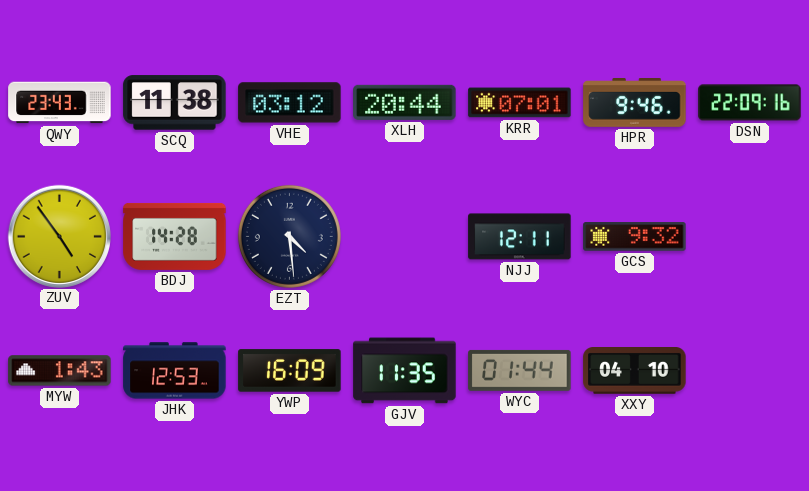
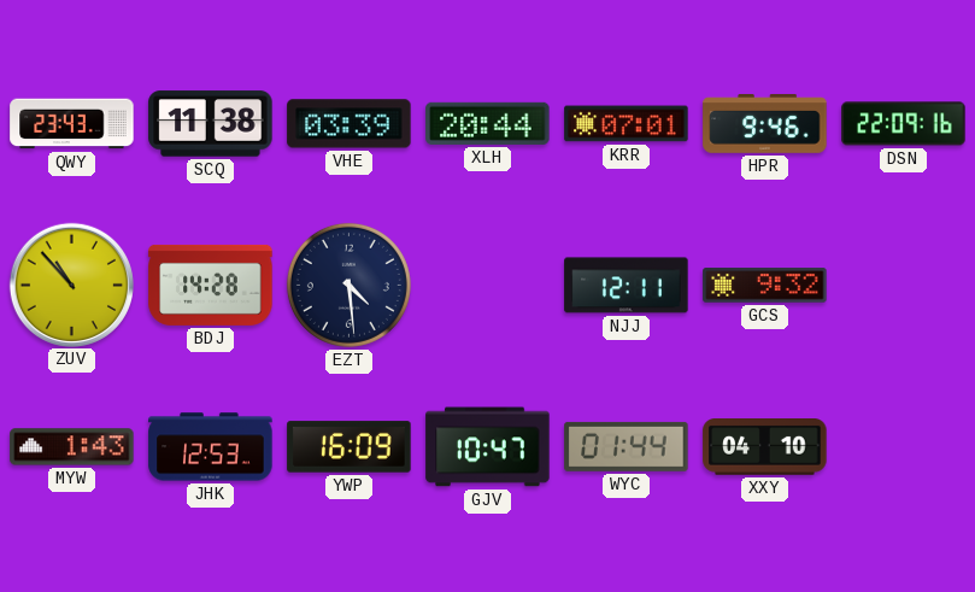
VHE: 03:12 -> 03:39 (350, 124)
ZUV: 4:54 -> 10:53 (71, 285)
GJV: 11:35 -> 10:47 (488, 447)
